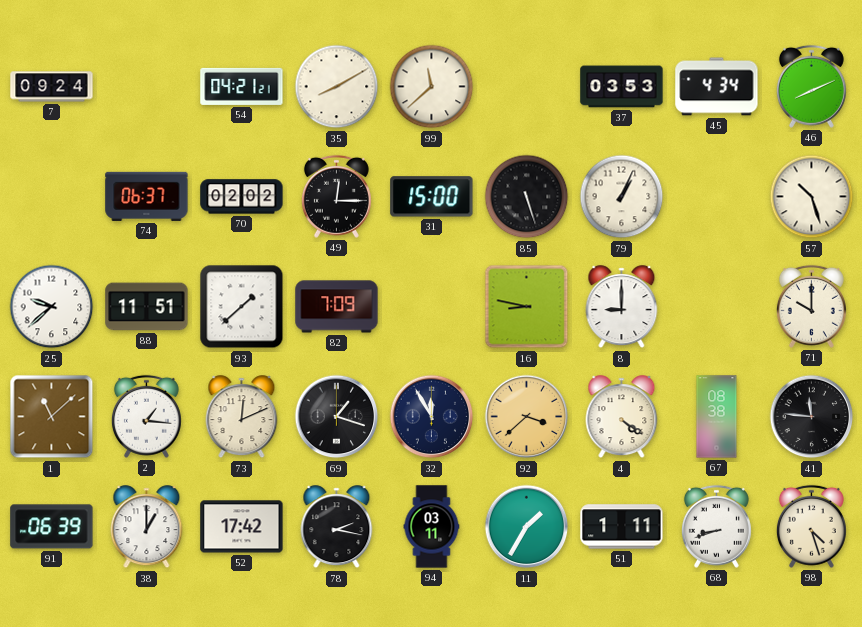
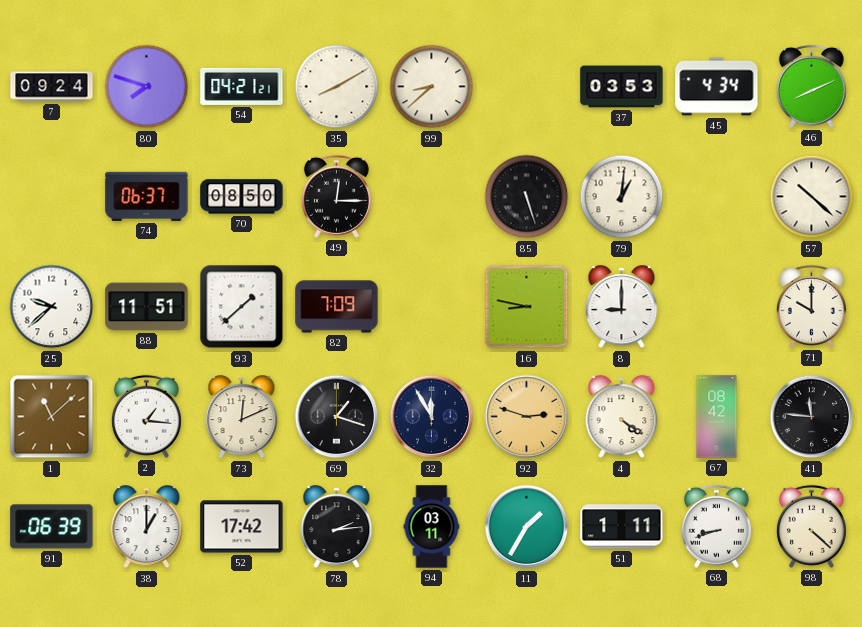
80: none -> 7:48 (147, 87)
99: 11:38 -> 8:38 (432, 87)
70: 02:02 -> 08:50 (242, 197)
31: 15:00 -> none (432, 197)
79: 1:04 -> 1:01 (622, 197)
57: 10:27 -> 10:22 (812, 197)
92: 3:38 -> 2:48 (527, 417)
67: 08:38 -> 08:42 (717, 417)
78: 2:17 -> 2:14 (337, 527)
98: 4:27 -> 4:22 (811, 526)
